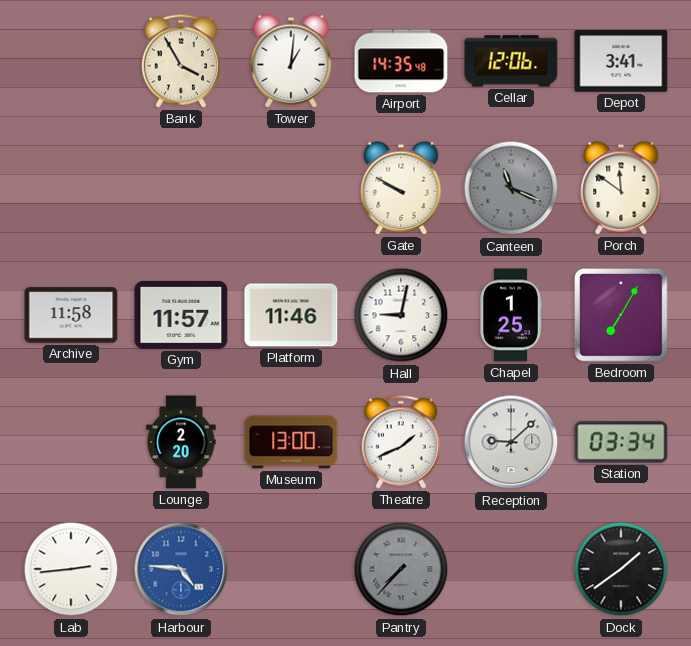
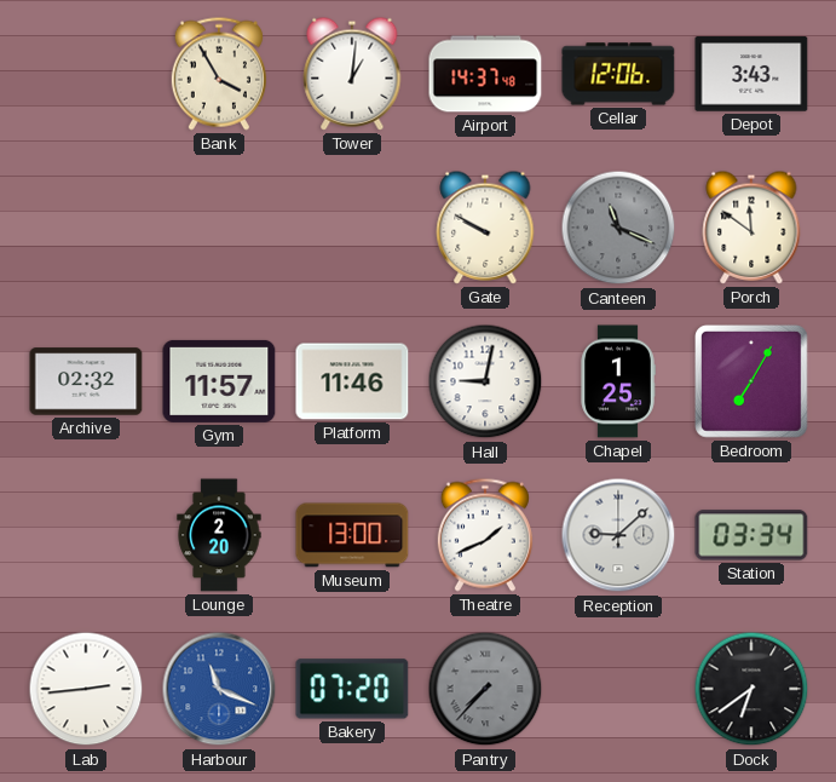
Airport: 14:35 -> 14:37 (485, 74)
Depot: 3:41 -> 3:43 (751, 74)
Archive: 11:58 -> 02:32 (86, 381)
Harbour: 4:46 -> 11:19 (219, 689)
Bakery: none -> 07:20 (352, 689)
Dock: 1:39 -> 6:39 (751, 689)
